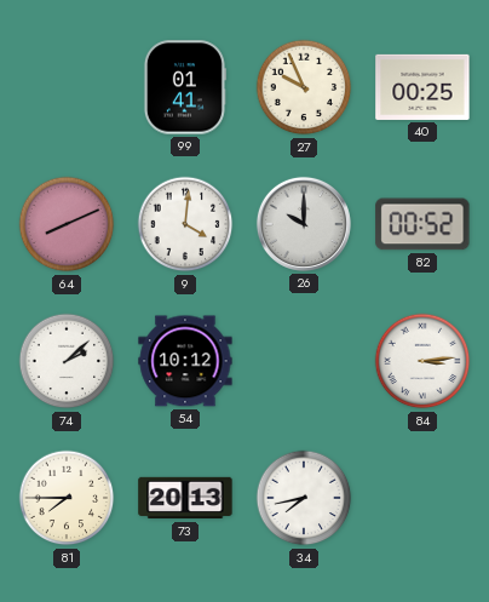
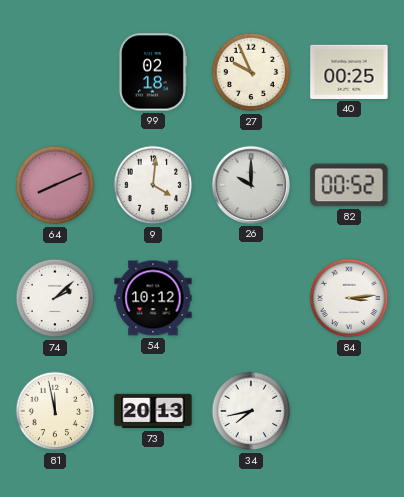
99: 01:41 -> 02:18 (152, 72)
81: 7:45 -> 11:58 (55, 411)
